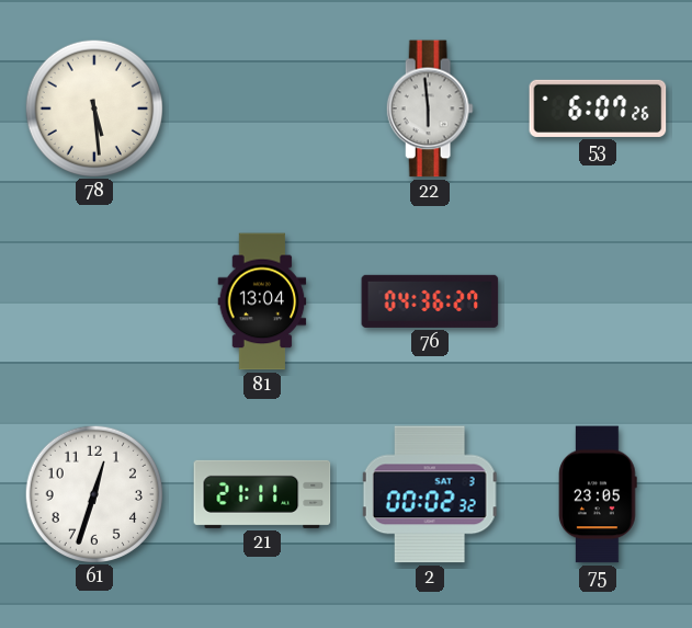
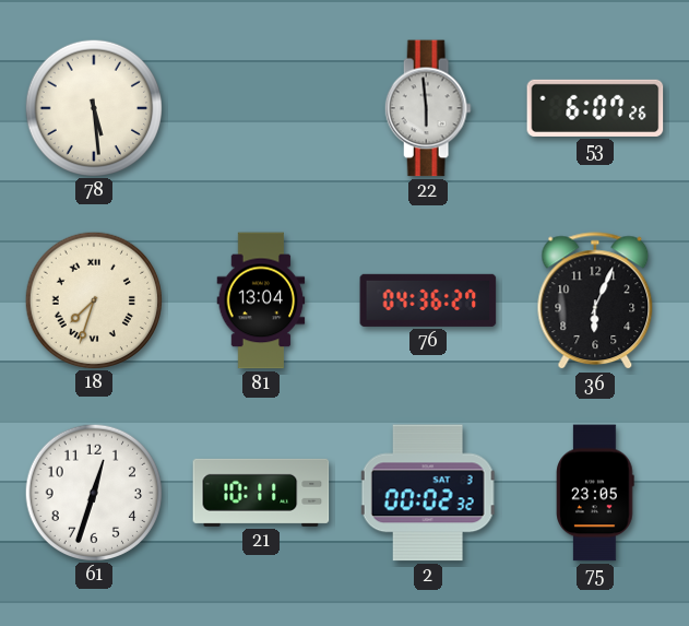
18: none -> 7:33 (93, 299)
36: none -> 6:04 (595, 302)
21: 21:11 -> 10:11 (261, 493)
